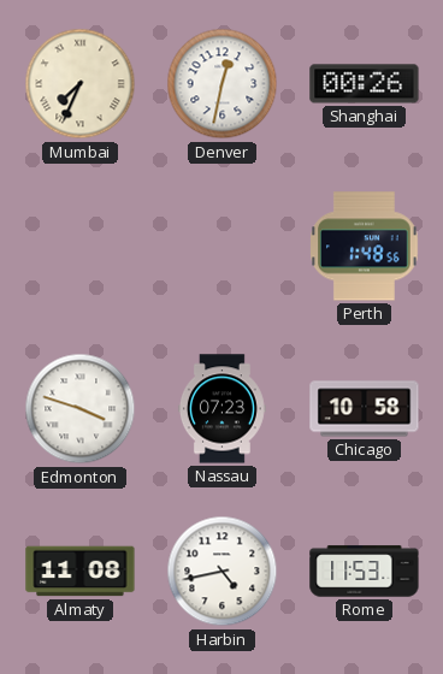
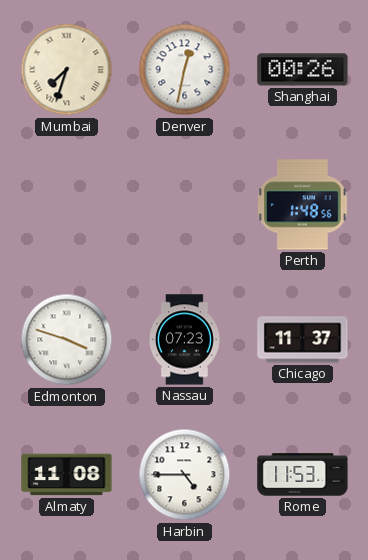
Mumbai: 7:34 -> 7:33 (67, 70)
Chicago: 10:58 -> 11:37 (303, 340)
Harbin: 4:43 -> 4:45 (185, 475)
